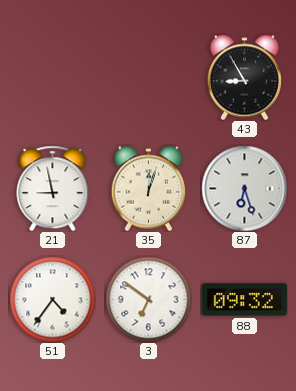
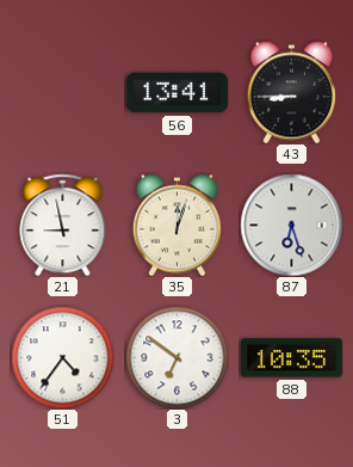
56: none -> 13:41 (176, 93)
43: 8:55 -> 8:45 (291, 92)
88: 09:32 -> 10:35 (291, 358)
